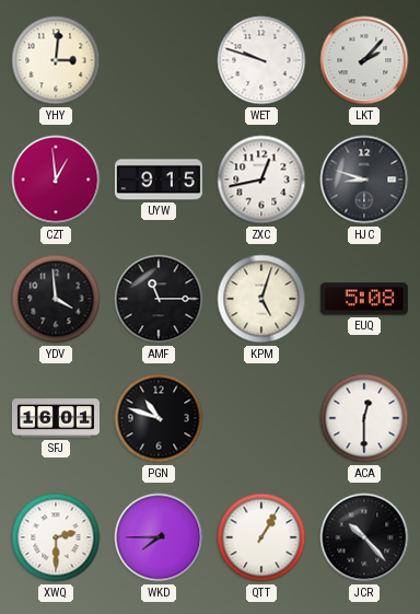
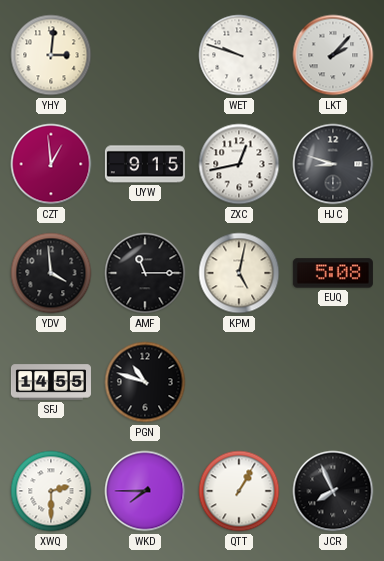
KPM: 5:03 -> 5:02 (239, 273)
SFJ: 16:01 -> 14:55 (51, 382)
ACA: 12:30 -> none (364, 418)
JCR: 10:23 -> 7:56 (333, 491)
